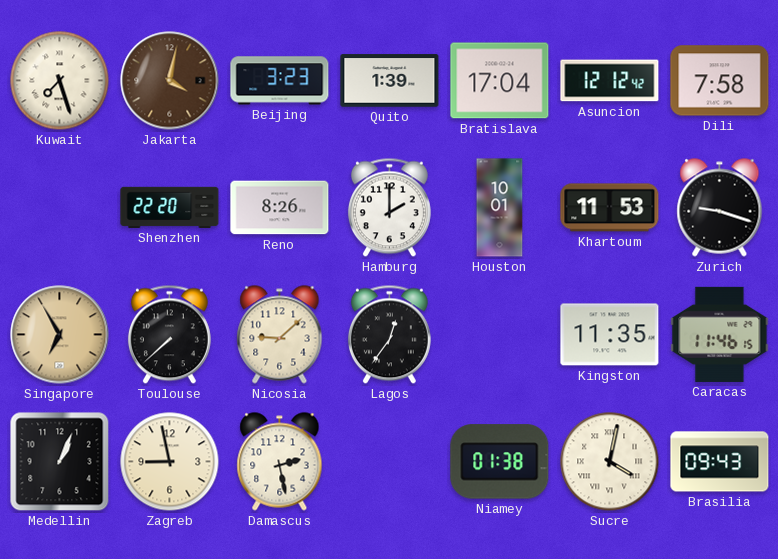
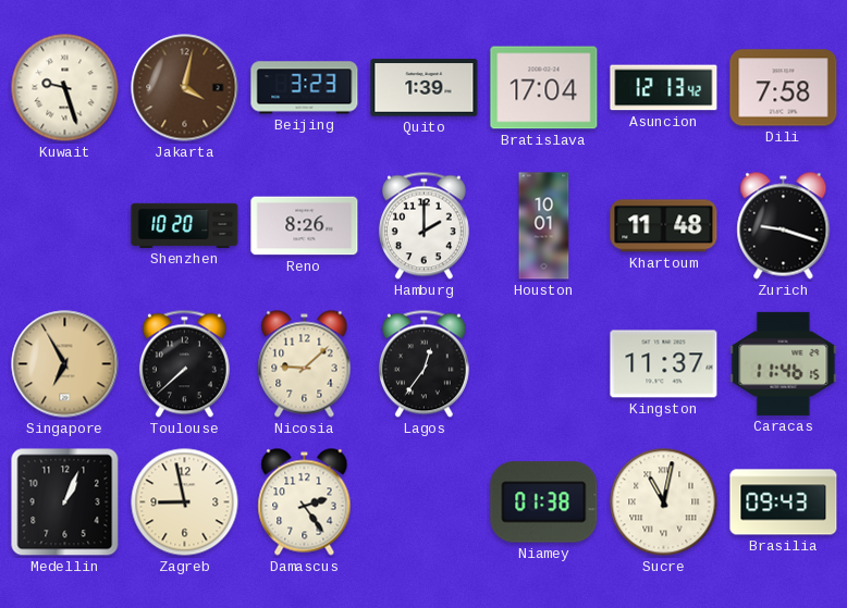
Kuwait: 7:27 -> 9:27 (65, 88)
Asuncion: 12:12 -> 12:13 (664, 88)
Shenzhen: 22:20 -> 10:20 (185, 225)
Khartoum: 11:53 -> 11:48 (664, 226)
Kingston: 11:35 -> 11:37 (664, 364)
Damascus: 2:28 -> 2:24 (305, 502)
Sucre: 4:02 -> 11:02 (664, 502)
